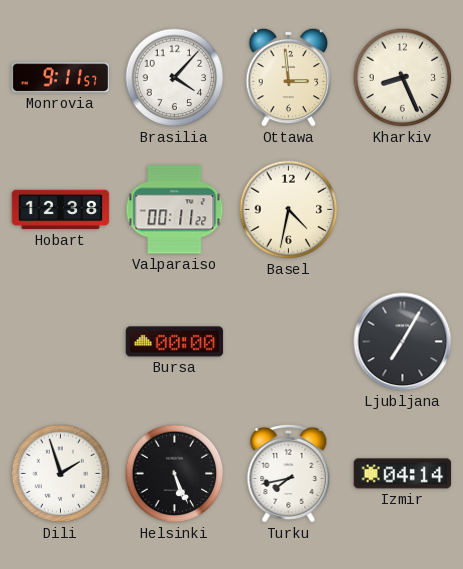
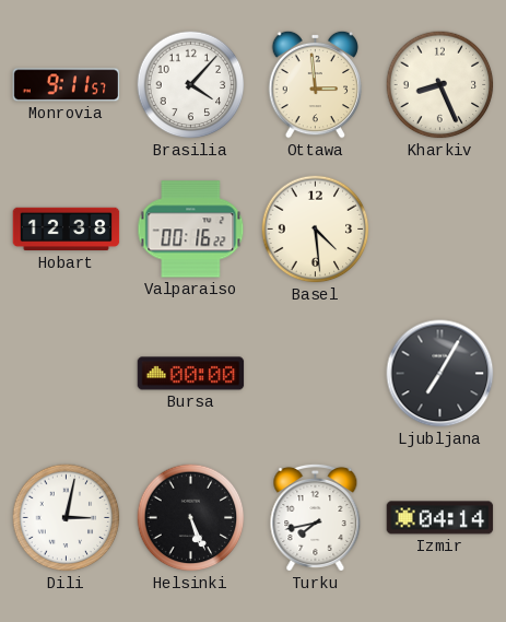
Valparaiso: 00:11 -> 00:16 (191, 230)
Basel: 4:32 -> 4:29 (316, 230)
Dili: 1:57 -> 3:02 (67, 518)
